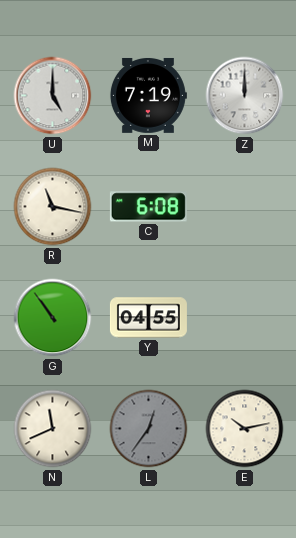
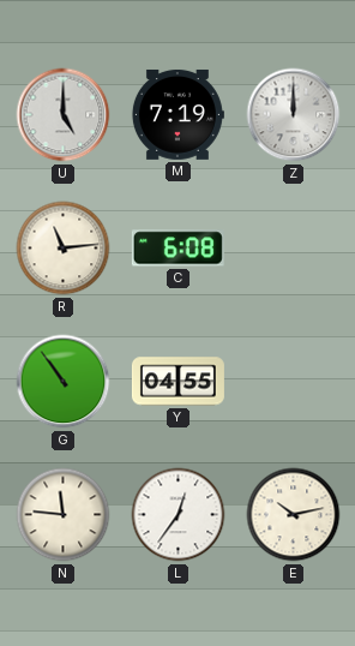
R: 11:17 -> 11:14 (64, 249)
N: 11:41 -> 11:46 (64, 515)
L dial: grey -> white (179, 515)
